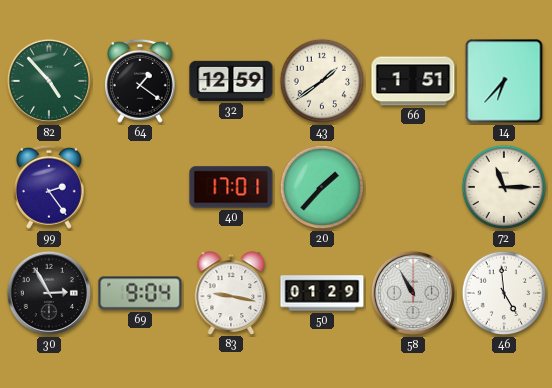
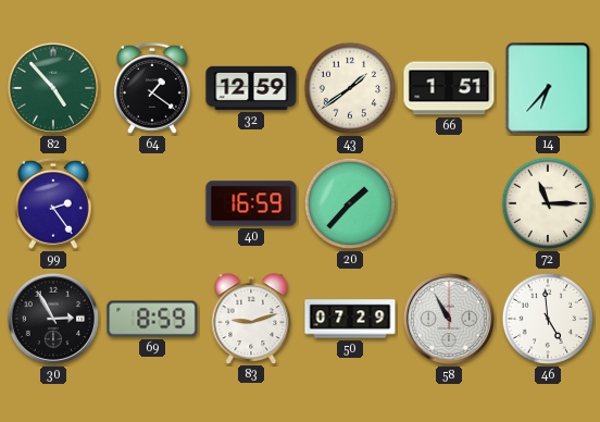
40: 17:01 -> 16:59 (251, 203)
69: 9:04 -> 8:59 (152, 319)
83: 9:17 -> 9:12 (251, 319)
50: 01:29 -> 07:29 (350, 319)
